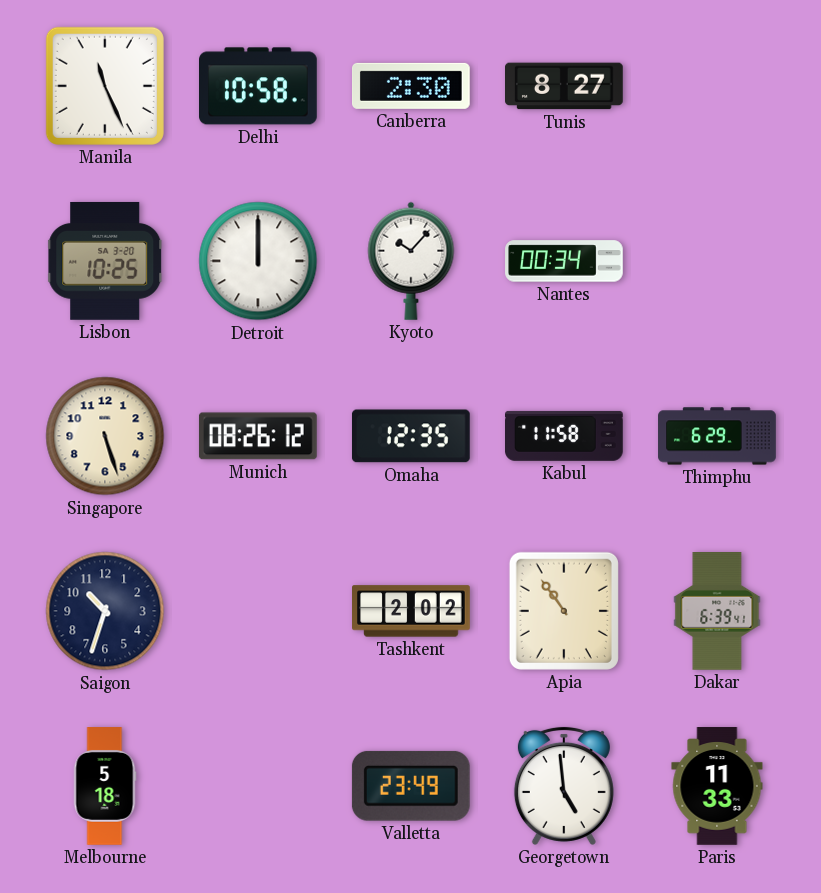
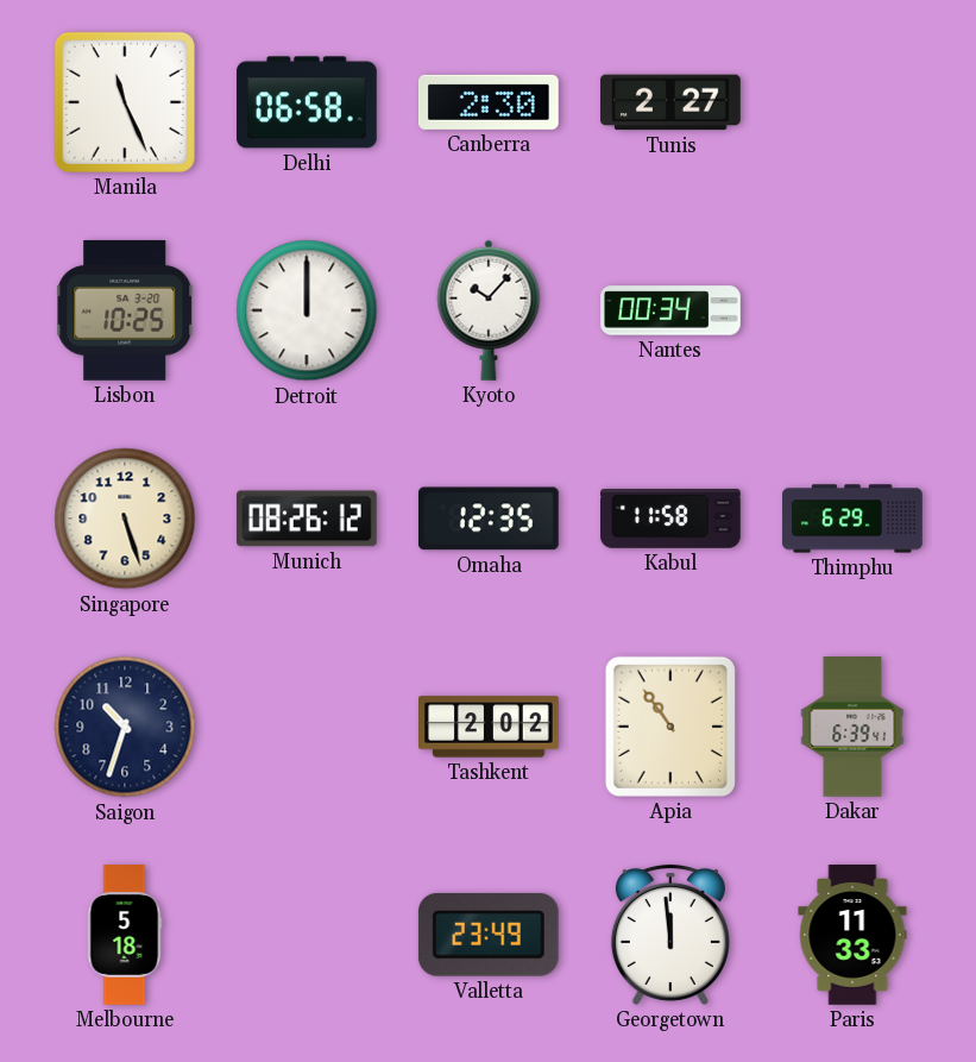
Delhi: 10:58 -> 06:58 (308, 102)
Tunis: 8:27 -> 2:27 (672, 102)
Georgetown: 4:59 -> 11:59 (670, 935)
